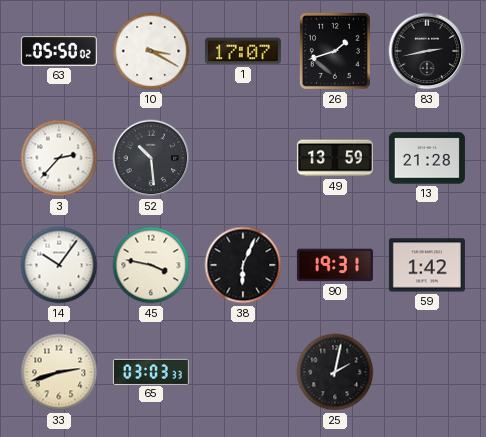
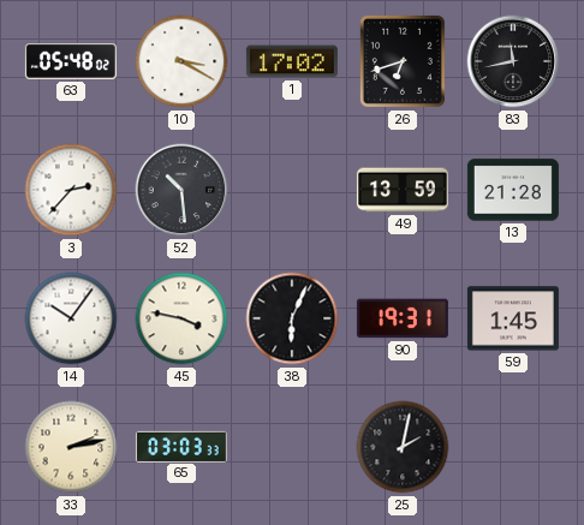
63: 05:50 -> 05:48 (71, 62)
1: 17:07 -> 17:02 (292, 61)
26: 1:42 -> 6:42 (403, 61)
83: 2:43 -> 11:43 (513, 61)
59: 1:42 -> 1:45 (513, 318)
33: 2:42 -> 2:13 (71, 447)
